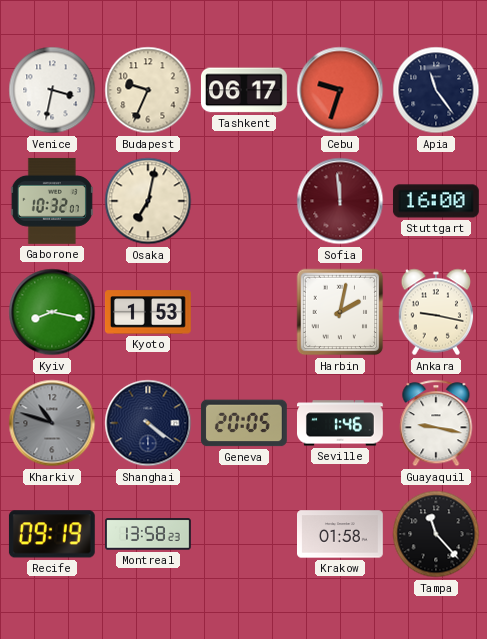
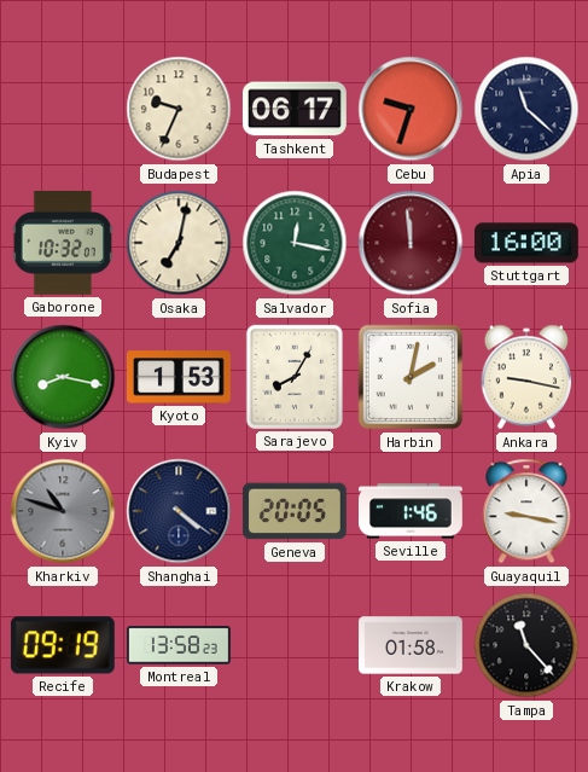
Venice: 3:32 -> none (52, 90)
Apia: 11:24 -> 11:22 (526, 109)
Salvador: none -> 12:17 (295, 243)
Sarajevo: none -> 8:05 (295, 377)
